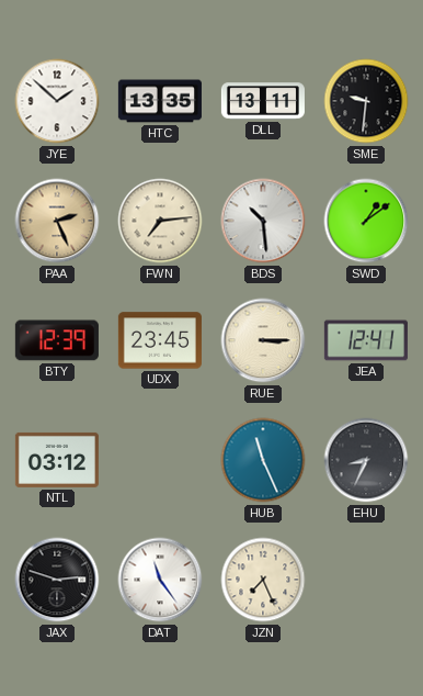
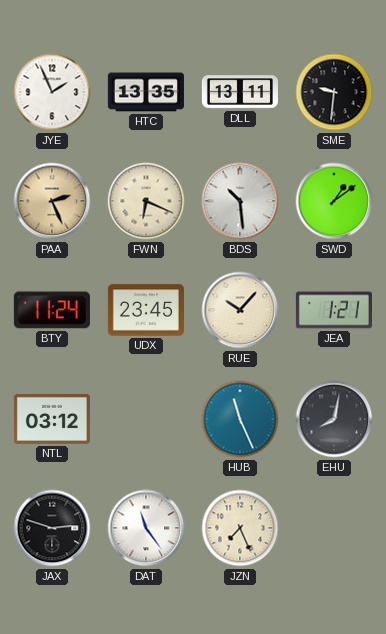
JYE: 1:52 -> 1:56 (52, 92)
FWN: 7:14 -> 6:19 (146, 201)
BTY: 12:39 -> 11:24 (52, 310)
RUE: 3:15 -> 10:07 (240, 310)
JEA: 12:41 -> 1:21 (334, 310)
EHU: 8:34 -> 8:02 (334, 419)
